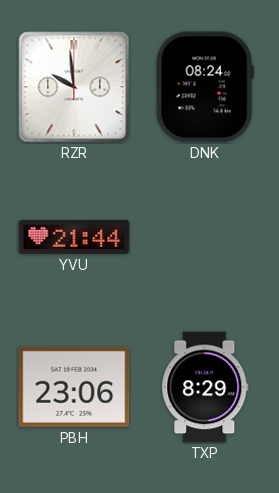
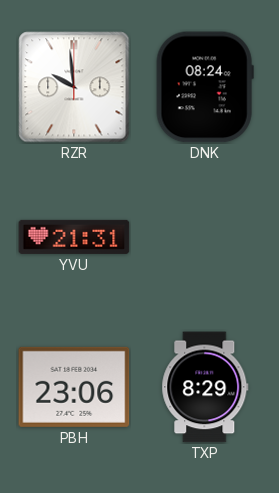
YVU: 21:44 -> 21:31 (74, 237)
